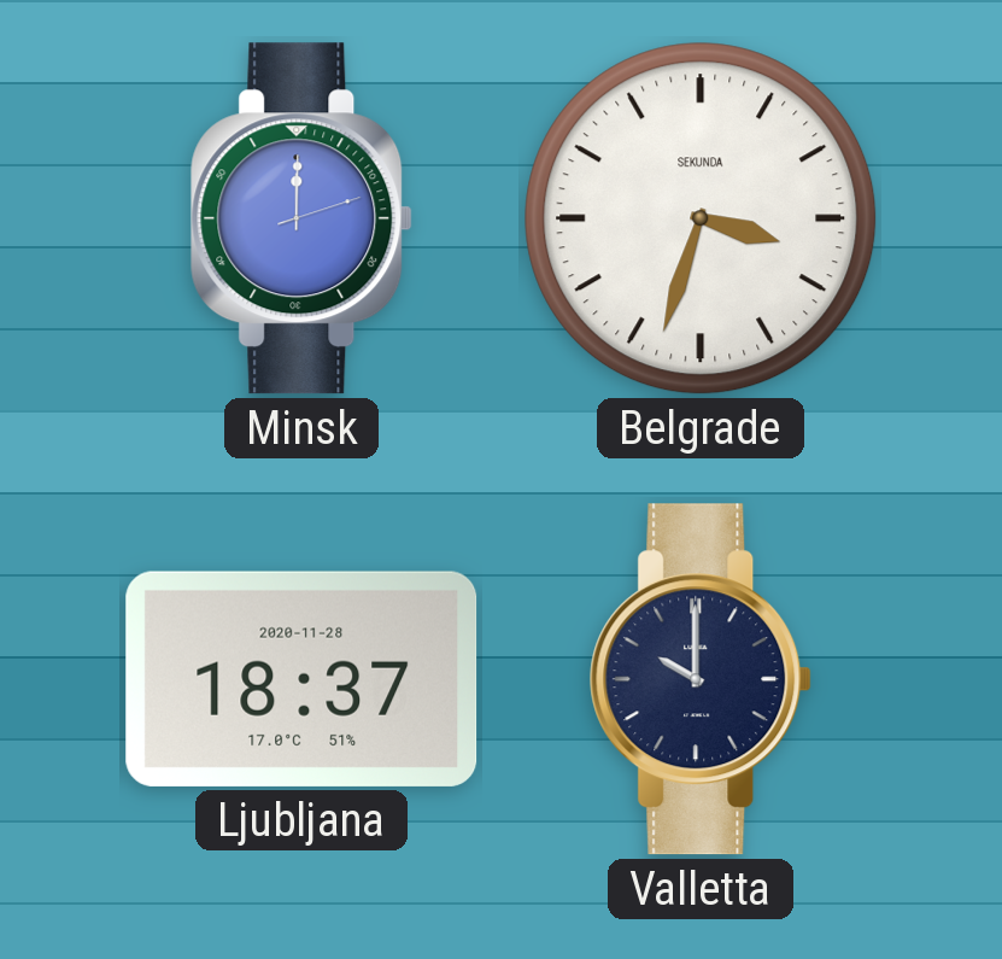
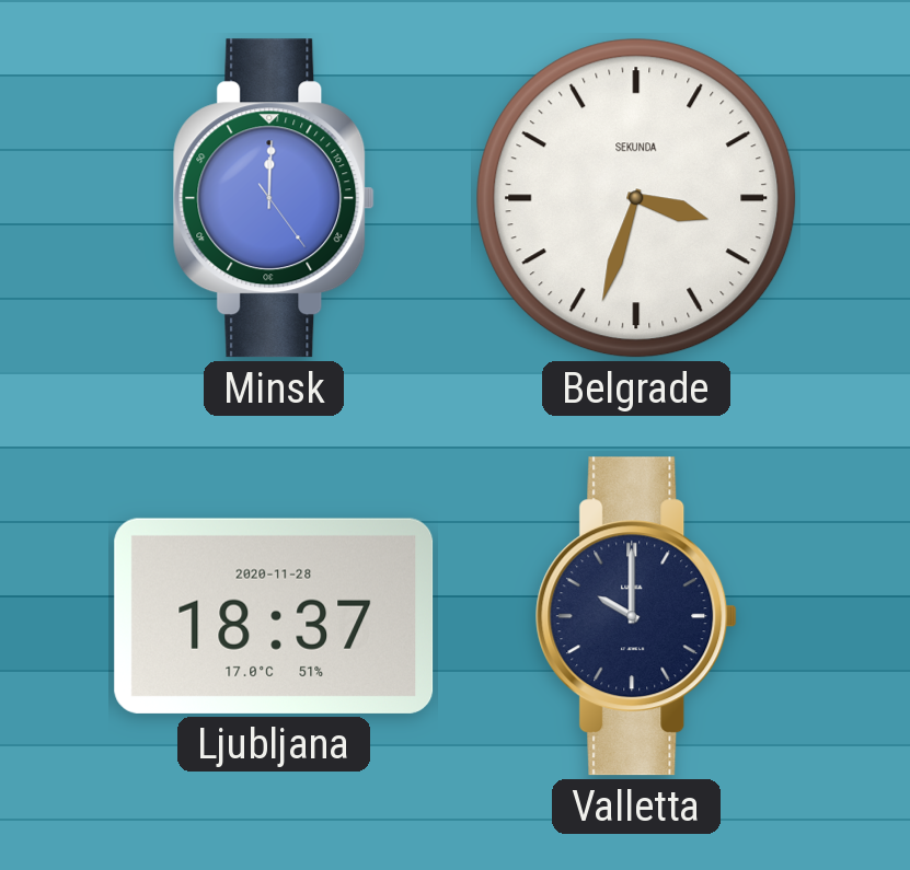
Minsk: 12:00:12 -> 12:00:24 (274, 198)
